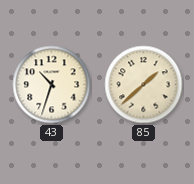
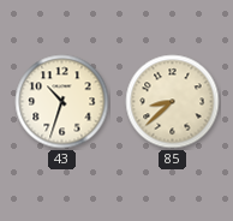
85: 1:38 -> 8:38 (173, 102)
